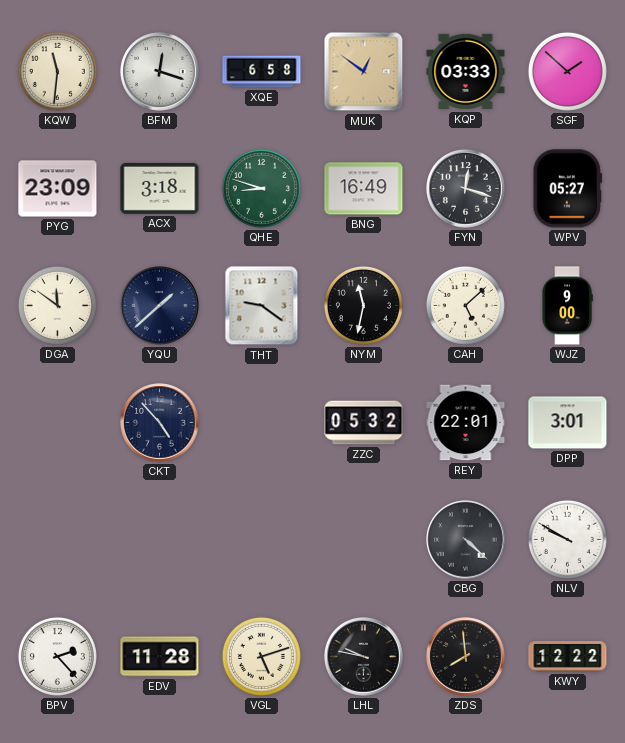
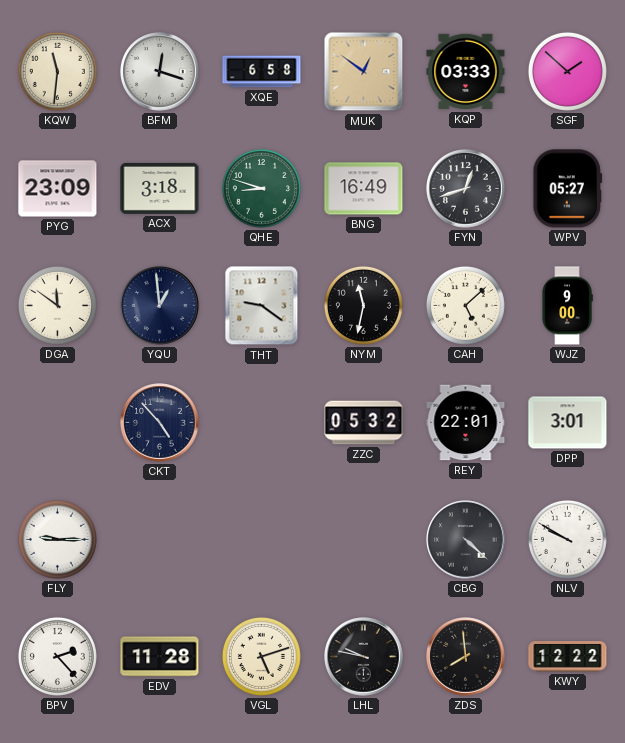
FYN: 12:18 -> 12:42 (466, 189)
YQU: 1:38 -> 12:59 (160, 306)
FLY: none -> 9:15 (57, 539)
